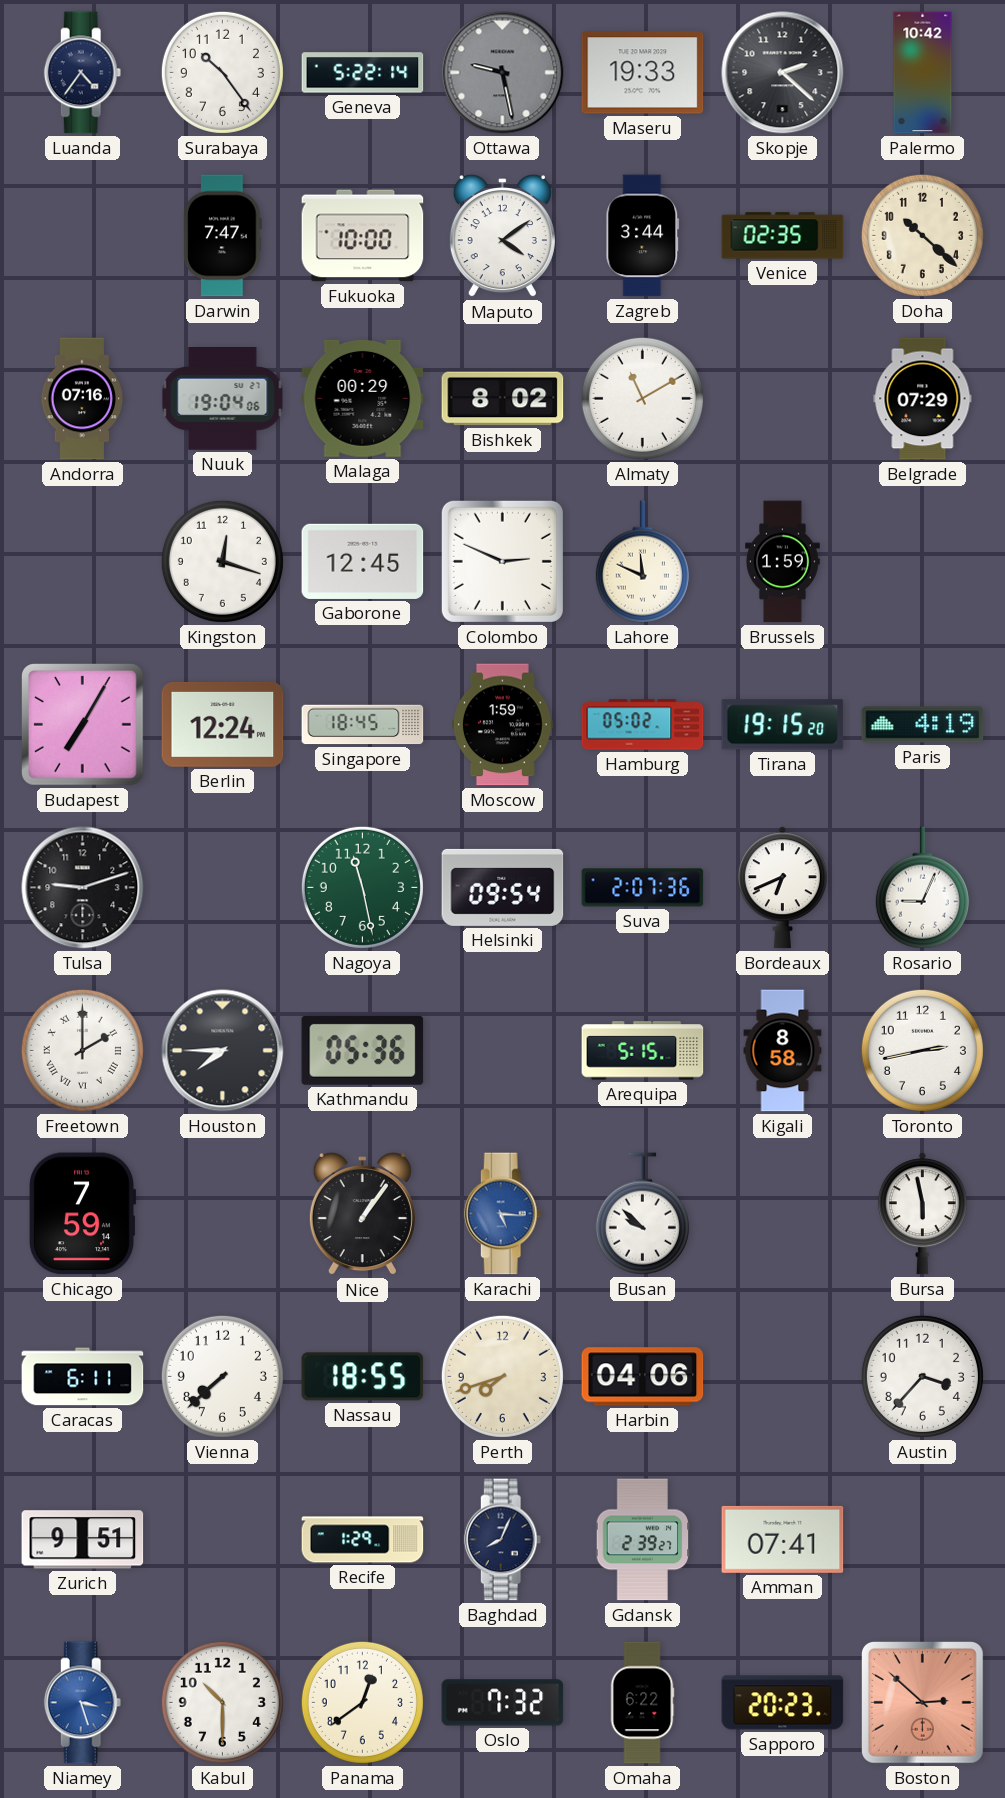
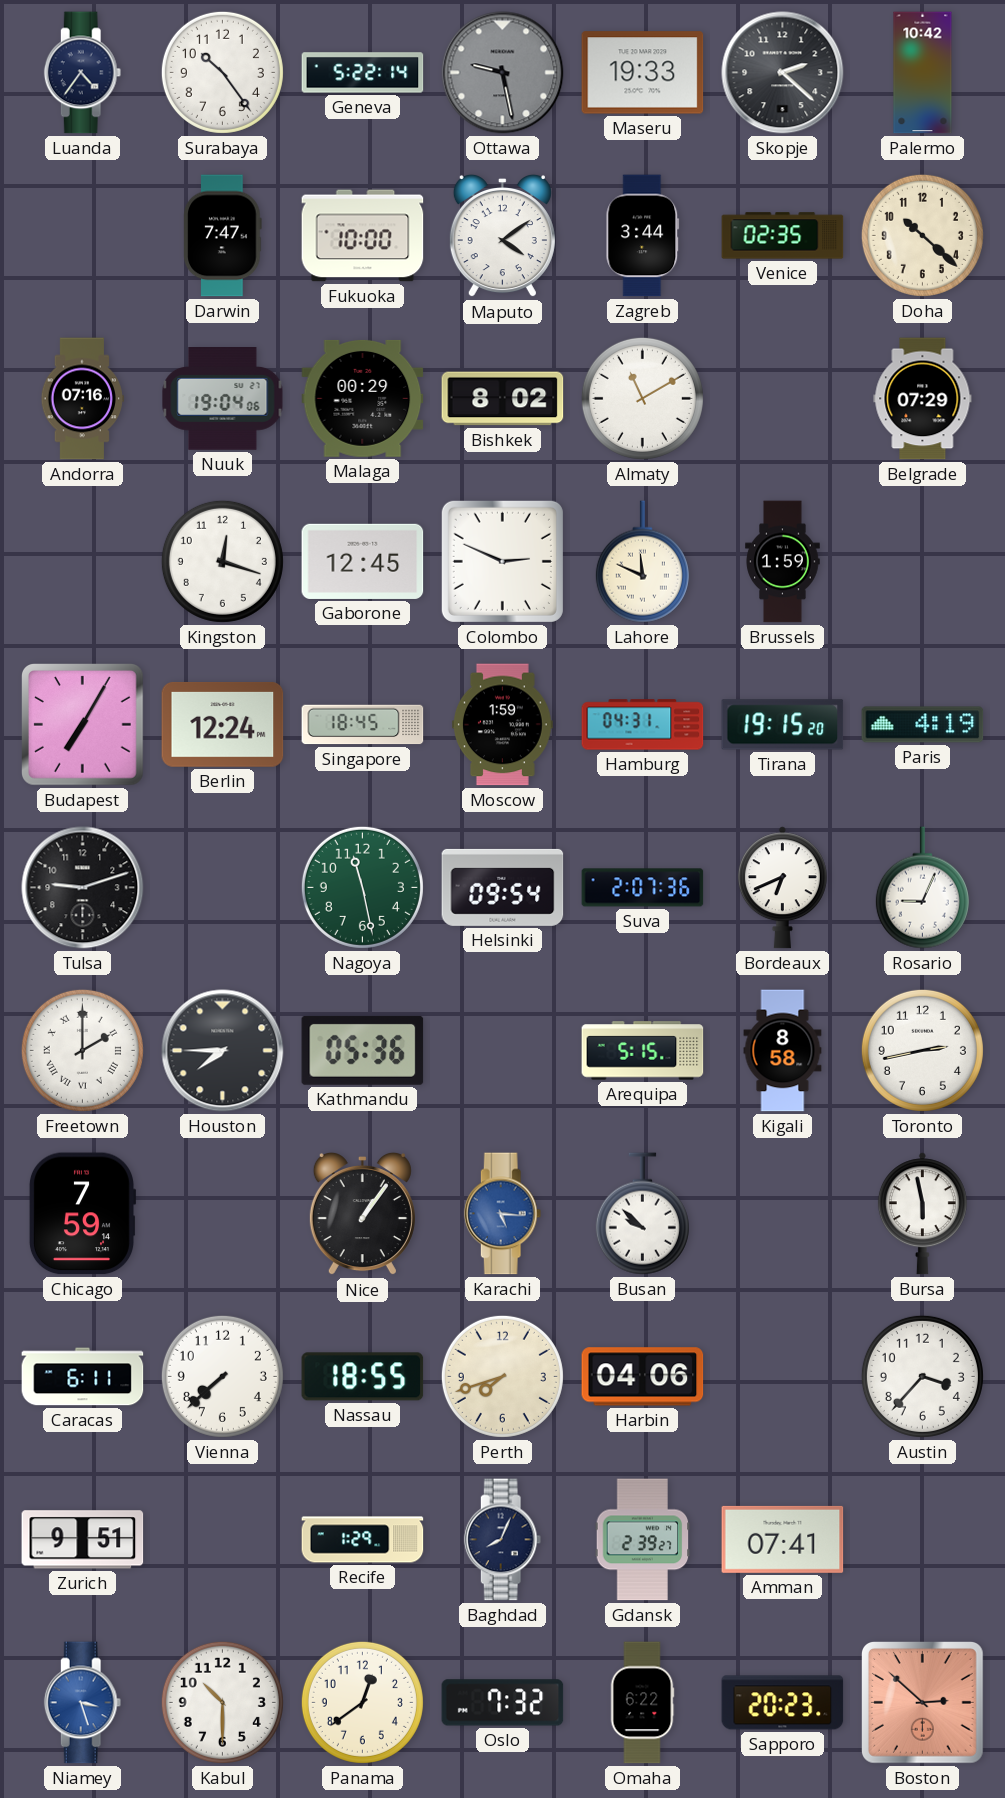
Hamburg: 05:02 -> 04:31 (643, 725)
